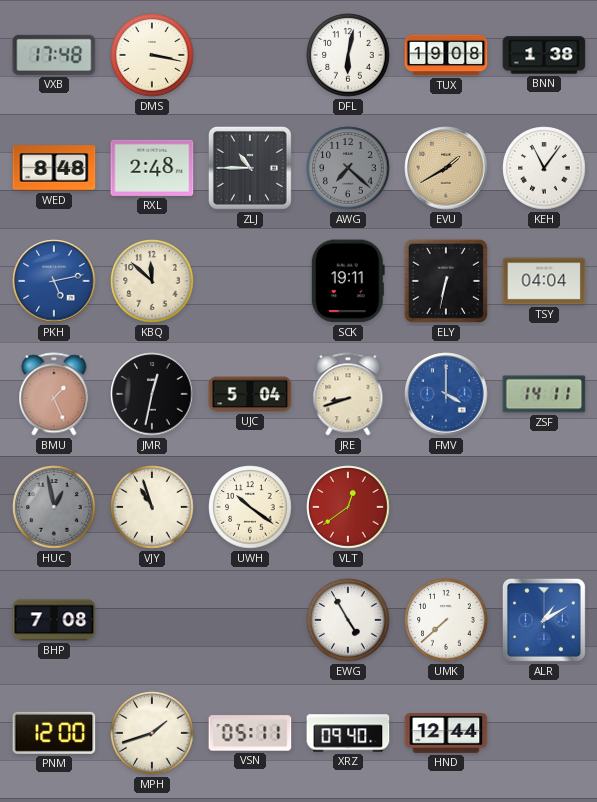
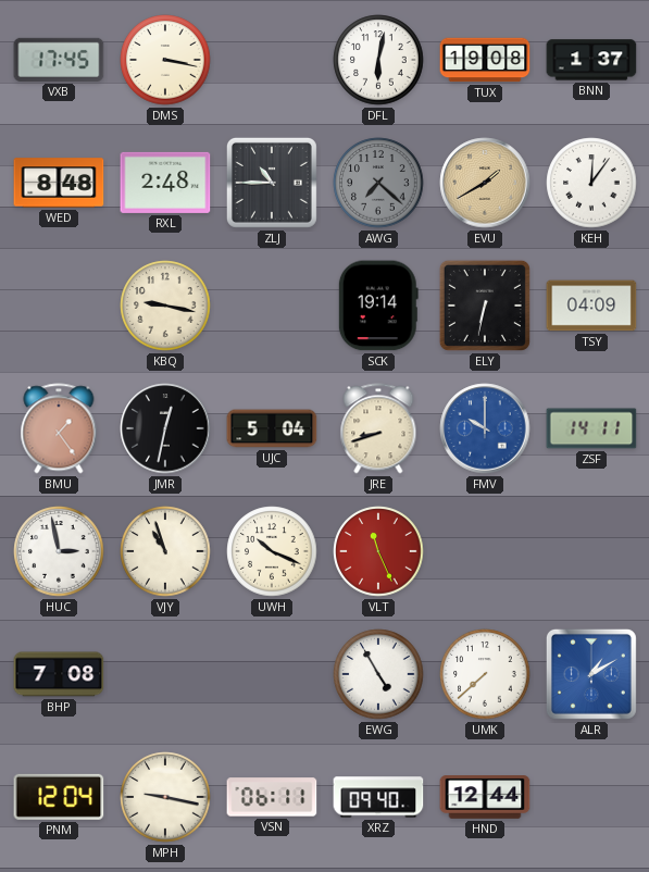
VXB: 17:48 -> 17:45 (59, 60)
BNN: 1:38 -> 1:37 (591, 60)
KEH: 11:06 -> 12:06 (591, 183)
PKH: 5:13 -> none (54, 281)
KBQ: 11:52 -> 9:17 (165, 306)
SCK: 19:11 -> 19:14 (378, 306)
TSY: 04:04 -> 04:09 (591, 306)
BMU: 1:26 -> 1:24 (59, 428)
FMV: 4:00 -> 10:00 (485, 428)
HUC: 12:58 -> 2:58 (59, 551)
HUC dial: grey -> white (59, 551)
UWH: 10:21 -> 10:19 (272, 551)
VLT: 12:39 -> 11:26 (378, 551)
PNM: 12:00 -> 12:04 (59, 797)
MPH: 1:42 -> 9:17 (165, 797)
VSN: 05:11 -> 06:11 (272, 797)
